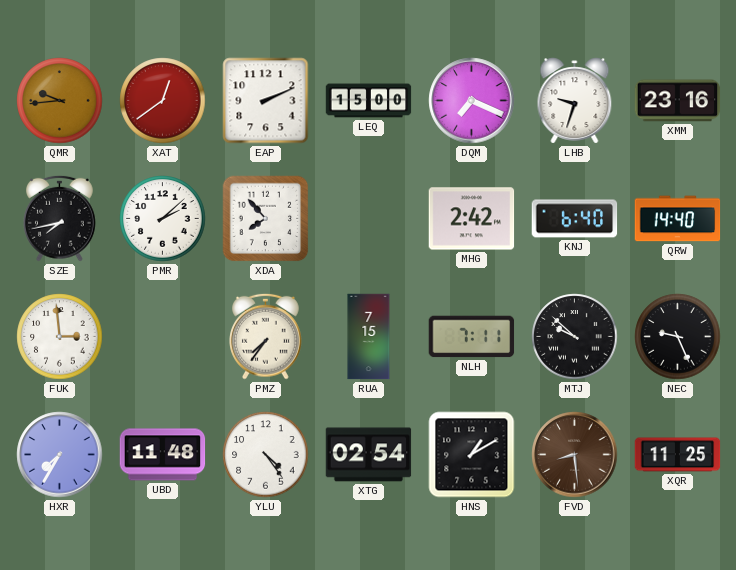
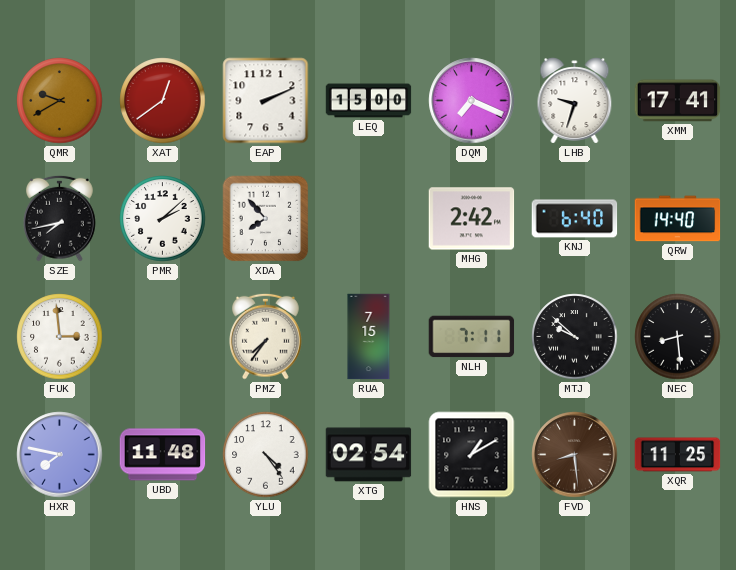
QMR: 9:44 -> 9:40 (60, 101)
XMM: 23:16 -> 17:41 (678, 101)
NEC: 9:26 -> 8:29 (678, 337)
HXR: 7:35 -> 7:47 (60, 455)
